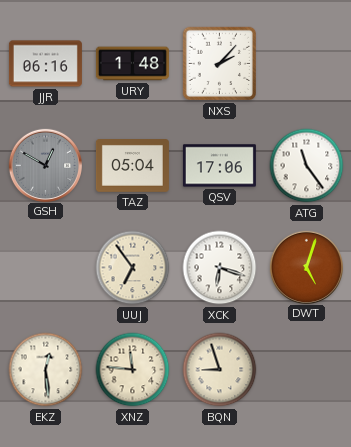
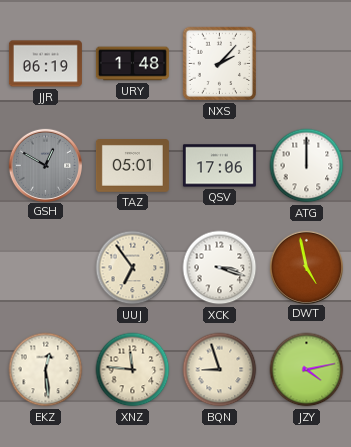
JJR: 06:16 -> 06:19 (45, 64)
TAZ: 05:04 -> 05:01 (132, 166)
ATG: 11:24 -> 12:00 (307, 166)
XCK: 6:18 -> 3:18 (220, 268)
DWT: 5:03 -> 4:58 (306, 267)
JZY: none -> 4:13 (307, 370)
